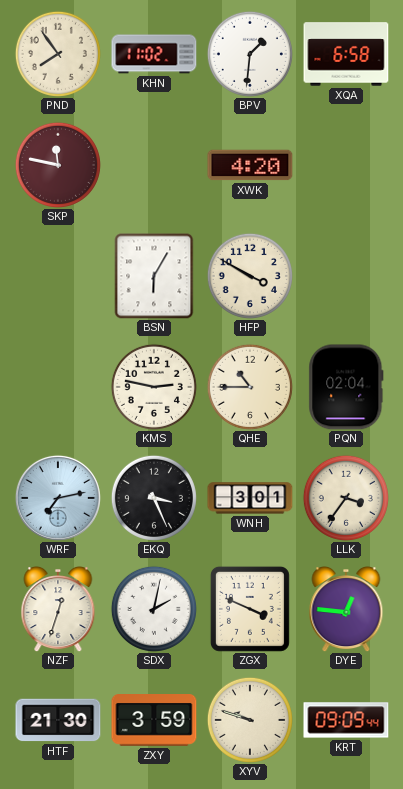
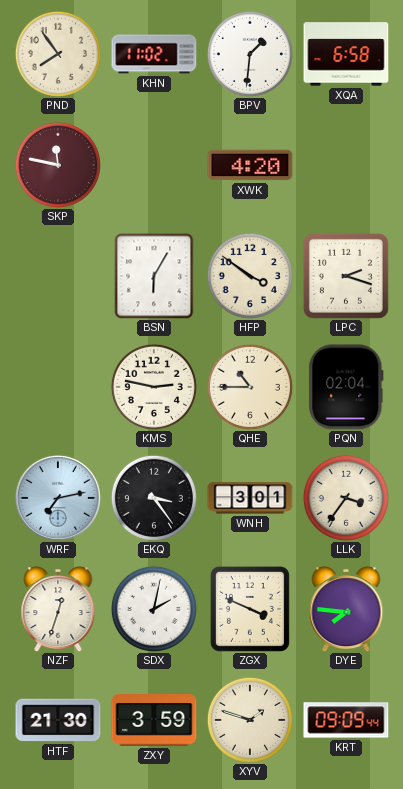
HFP: 3:50 -> 3:51 (250, 276)
LPC: none -> 2:18 (346, 276)
EKQ: 3:26 -> 3:24 (154, 498)
DYE: 12:46 -> 7:46 (346, 610)
XYV: 9:48 -> 1:48 (250, 720)
